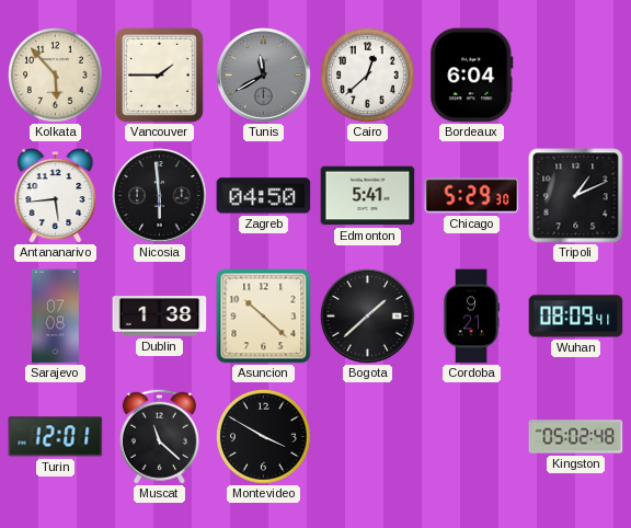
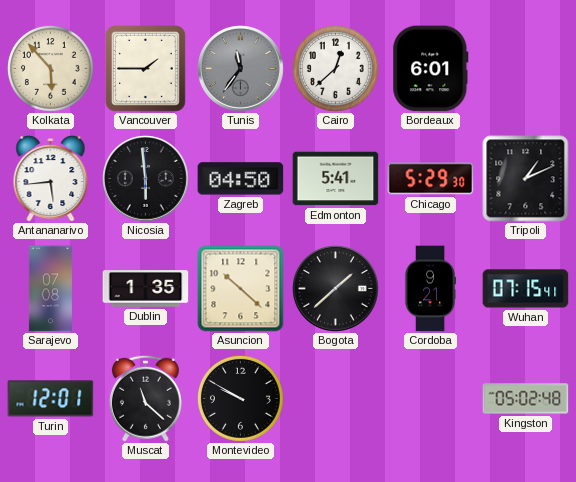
Tunis: 11:40 -> 11:36 (241, 69)
Bordeaux: 6:04 -> 6:01 (431, 69)
Dublin: 1:38 -> 1:35 (146, 289)
Wuhan: 08:09 -> 07:15 (526, 289)
Montevideo: 3:50 -> 9:50 (241, 399)
